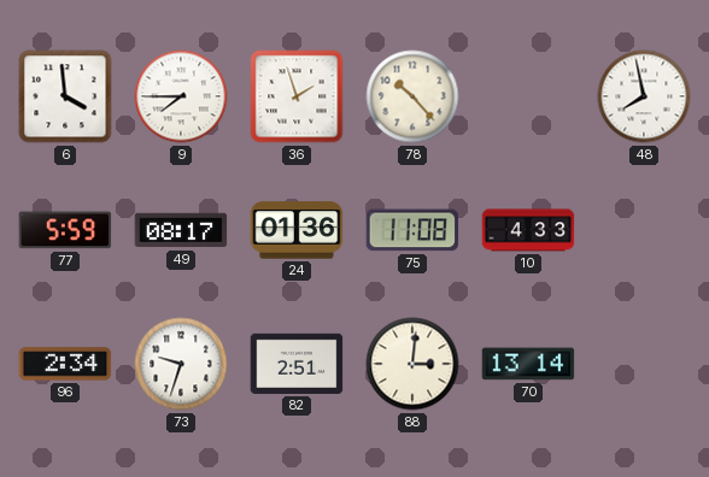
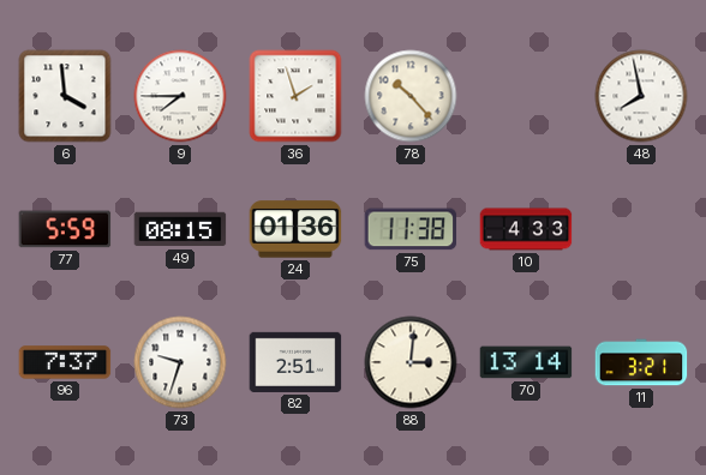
49: 08:17 -> 08:15 (180, 229)
75: 11:08 -> 11:38 (411, 229)
96: 2:34 -> 7:37 (65, 362)
11: none -> 3:21 (641, 362)
